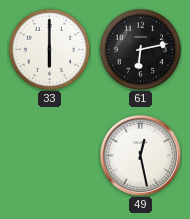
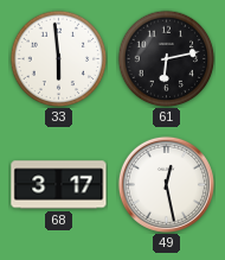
33: 6:00 -> 5:59 (58, 58)
68: none -> 3:17 (59, 185)
